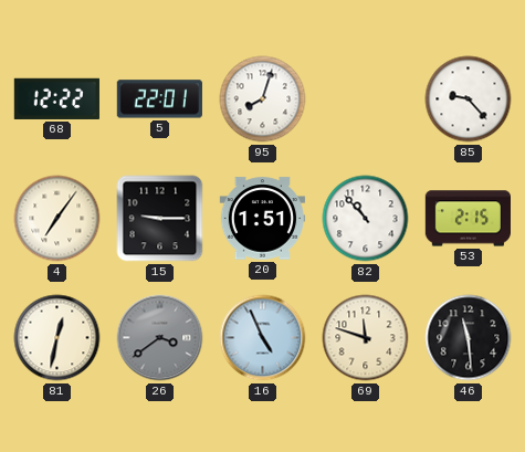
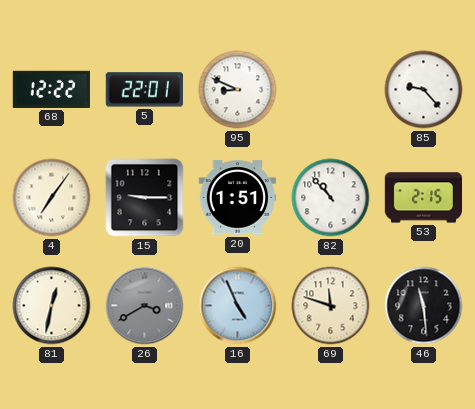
95: 8:03 -> 8:49 (238, 90)
26: 3:39 -> 3:40 (145, 306)
